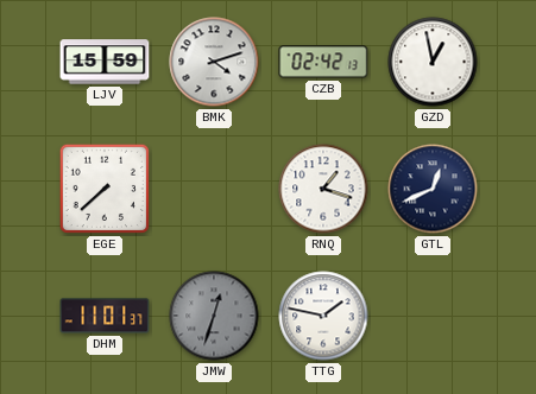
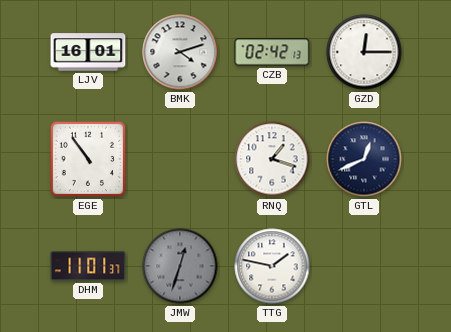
LJV: 15:59 -> 16:01 (88, 52)
GZD: 12:58 -> 12:15 (364, 52)
EGE: 7:38 -> 10:54 (88, 159)
